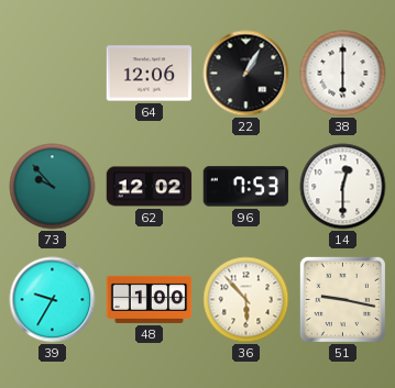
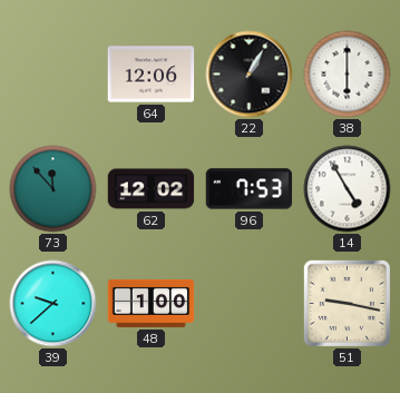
73: 9:53 -> 11:53 (53, 189)
14: 12:30 -> 4:55 (348, 189)
39: 9:35 -> 9:38 (53, 304)
36: 5:53 -> none (246, 300)
